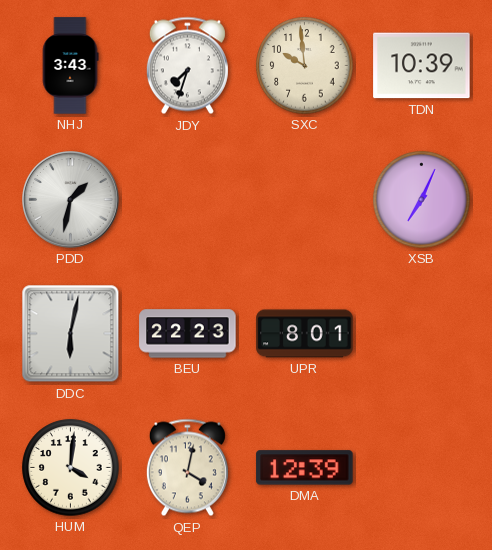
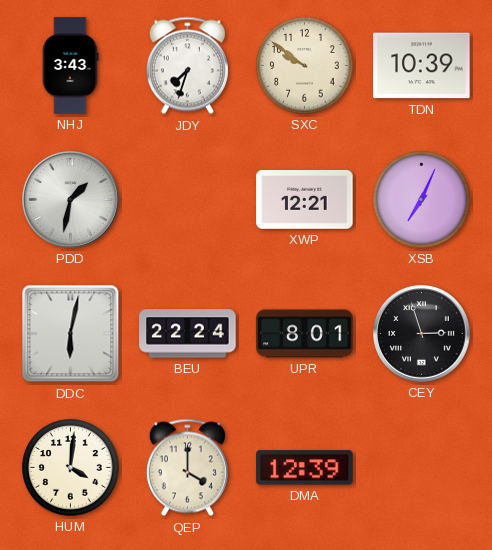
SXC: 9:59 -> 9:51 (305, 66)
XWP: none -> 12:21 (305, 200)
BEU: 22:23 -> 22:24 (188, 334)
CEY: none -> 2:57 (422, 334)
QEP: 4:02 -> 4:00 (187, 468)
